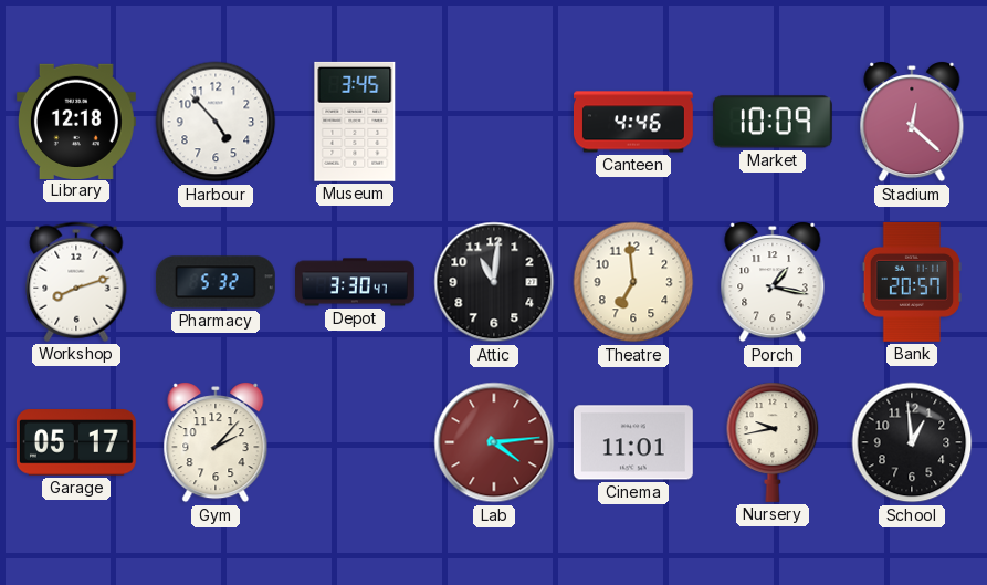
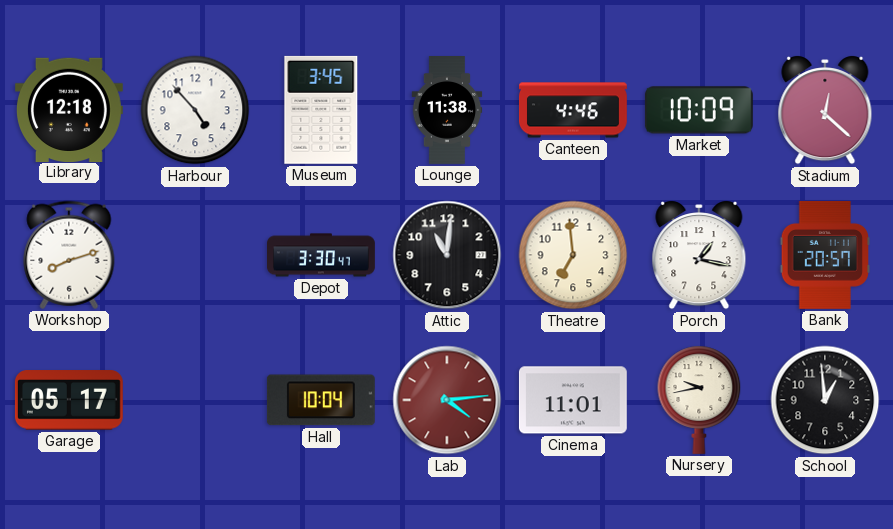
Lounge: none -> 11:38 (447, 111)
Pharmacy: 5:32 -> none (216, 282)
Gym: 2:07 -> none (216, 443)
Hall: none -> 10:04 (321, 400)
